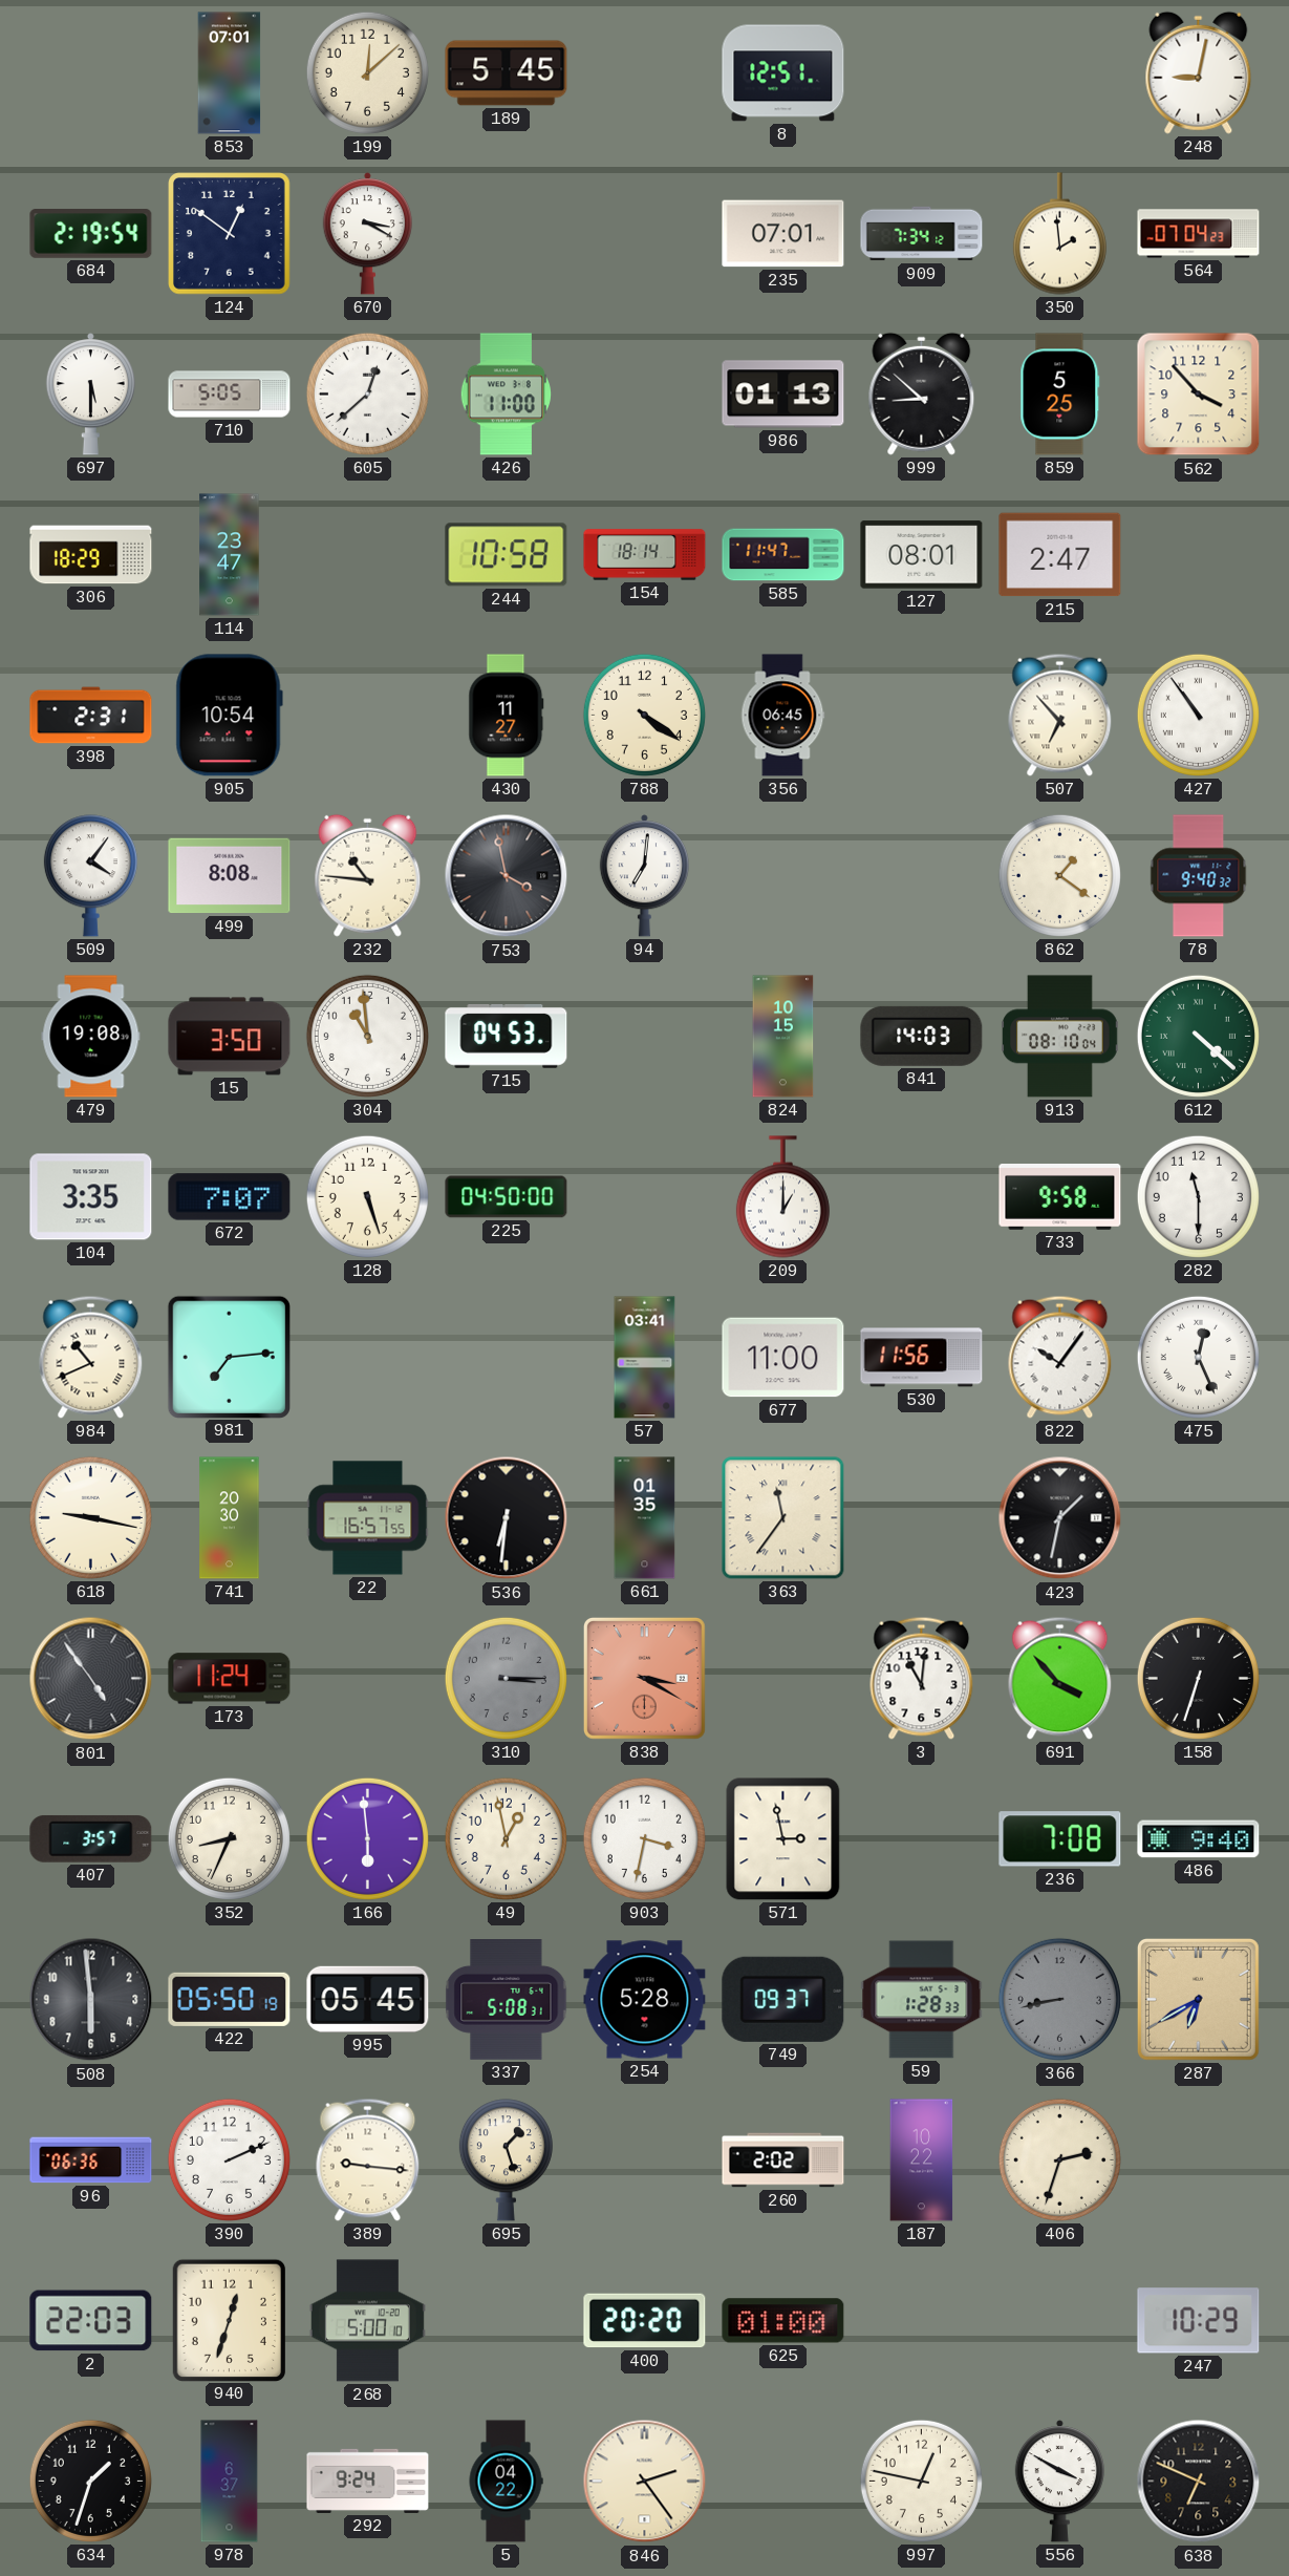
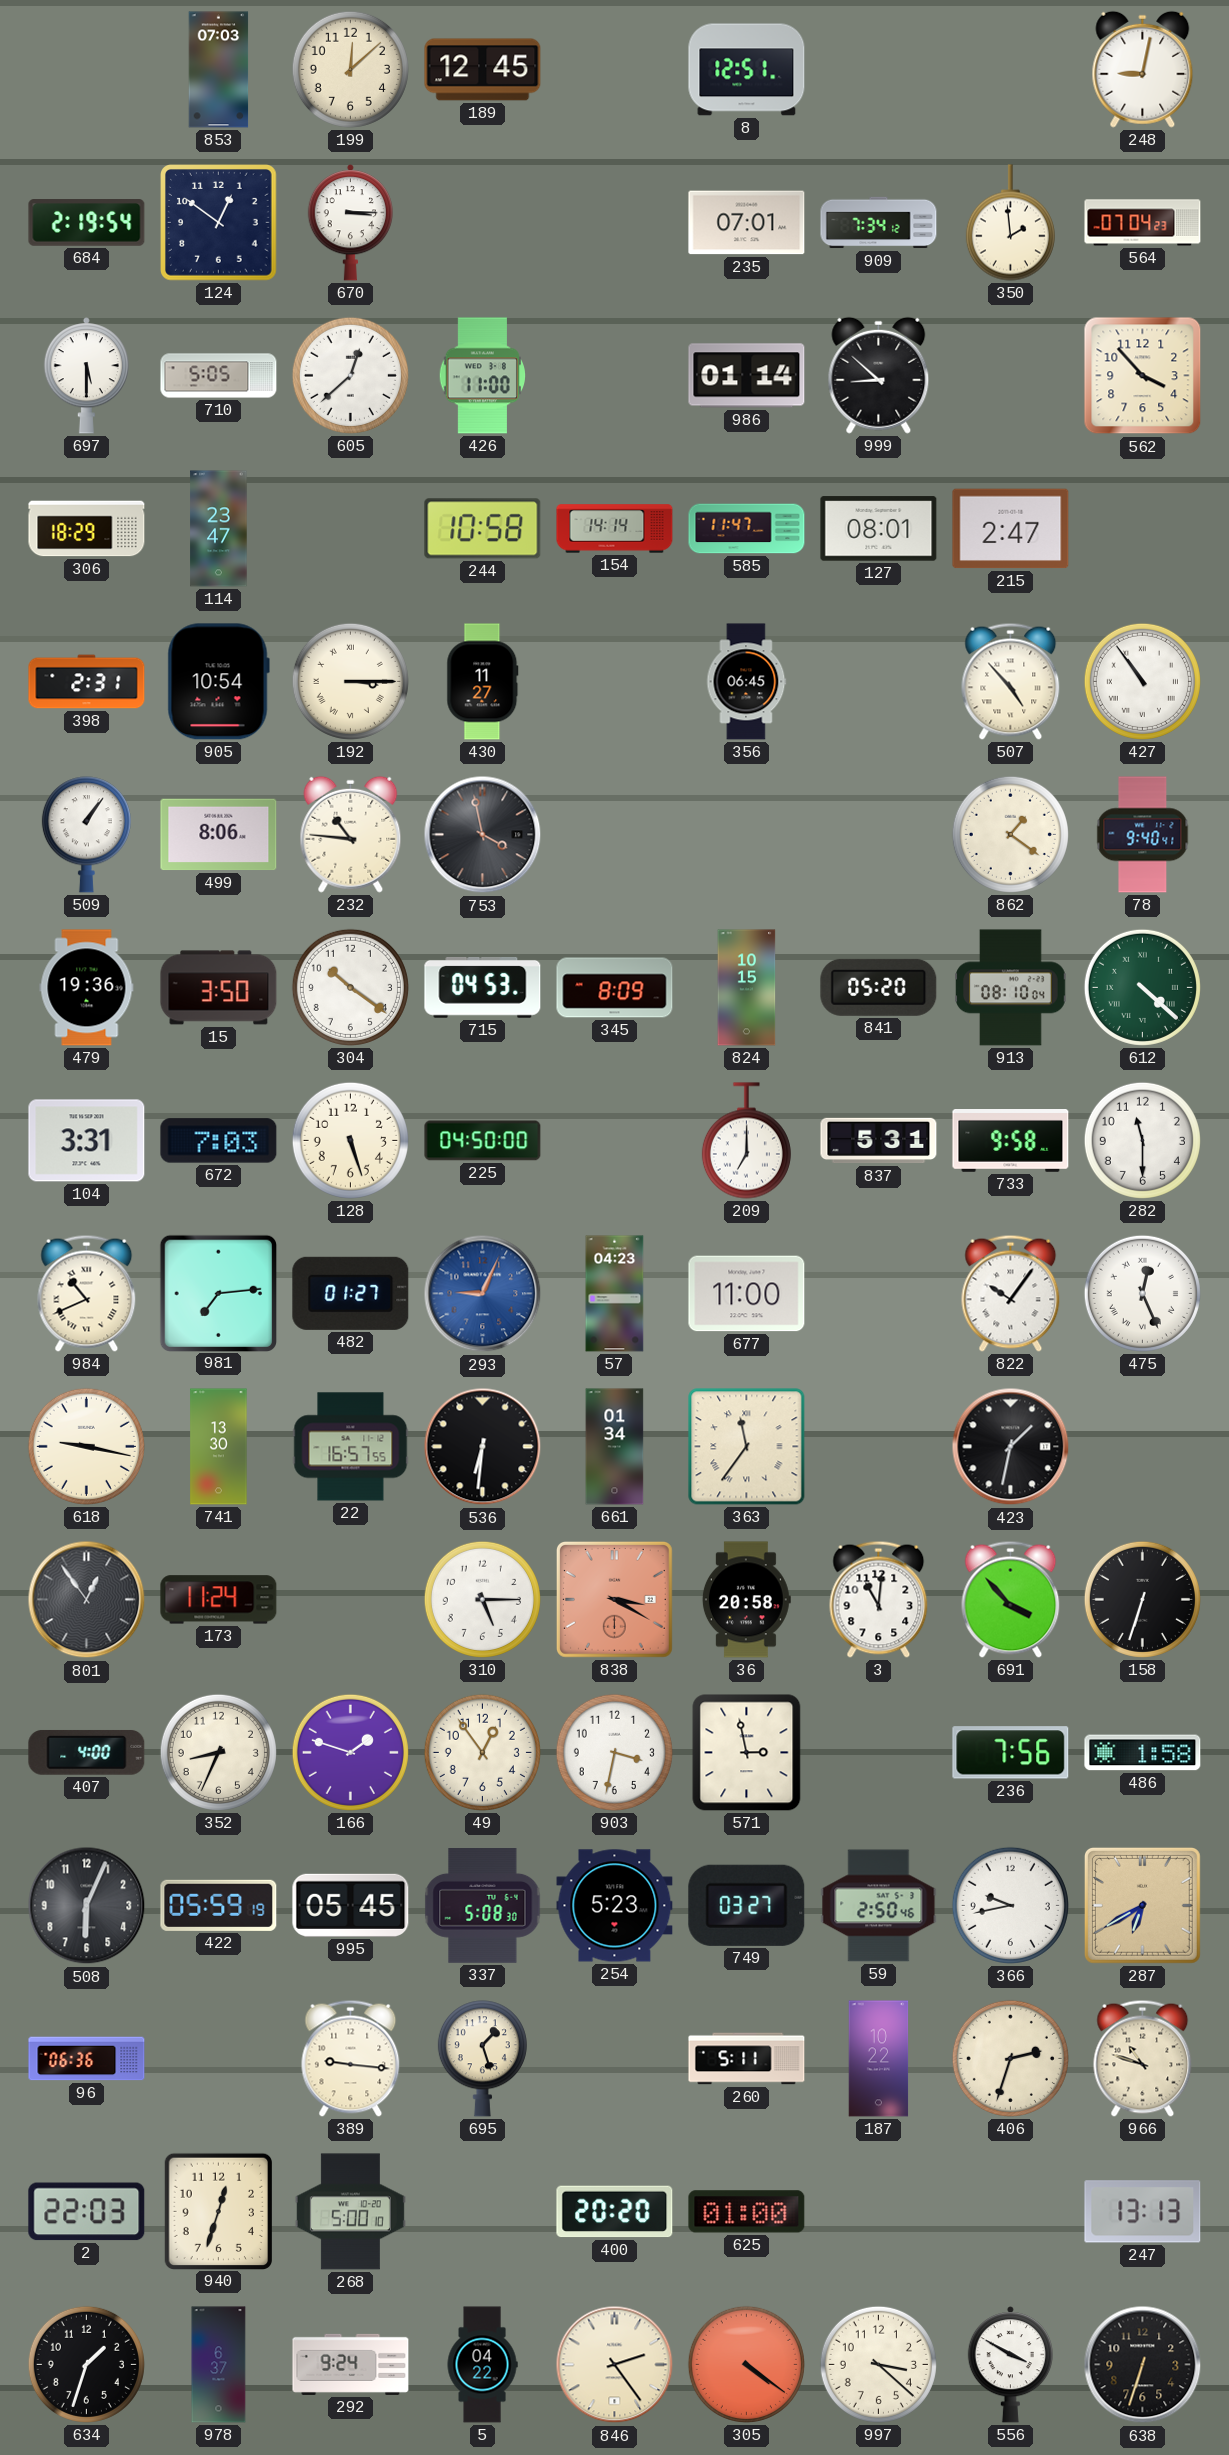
853: 07:01 -> 07:03 (219, 70)
189: 5:45 -> 12:45 (483, 70)
670: 3:20 -> 3:15 (350, 223)
986: 01:13 -> 01:14 (747, 376)
859: 5:25 -> none (1060, 395)
154: 18:14 -> 14:14 (615, 529)
192: none -> 3:15 (350, 681)
788: 4:21 -> none (644, 715)
507: 6:53 -> 4:53 (1011, 681)
509: 4:06 -> 1:06 (86, 835)
499: 8:08 -> 8:06 (219, 835)
94: 7:01 -> none (644, 876)
78: 9:40:32 -> 9:40:41 (1143, 835)
479: 19:08 -> 19:36 (87, 988)
304: 10:59 -> 10:21 (350, 987)
345: none -> 8:09 (615, 988)
841: 14:03 -> 05:20 (879, 987)
104: 3:35 -> 3:31 (87, 1141)
672: 7:07 -> 7:03 (219, 1141)
209: 1:00 -> 7:00 (746, 1141)
837: none -> 5:31 (879, 1141)
482: none -> 01:27 (351, 1293)
293: none -> 9:04 (483, 1294)
57: 03:41 -> 04:23 (615, 1294)
530: 11:56 -> none (922, 1358)
741: 20:30 -> 13:30 (219, 1447)
661: 01:35 -> 01:34 (615, 1447)
801: 4:54 -> 12:54 (87, 1600)
310: 3:15 -> 5:15 (482, 1599)
310 dial: grey -> white (482, 1599)
36: none -> 20:58 (746, 1600)
407: 3:57 -> 4:00 (87, 1752)
166: 5:59 -> 1:48 (350, 1752)
49: 12:58 -> 12:54 (482, 1752)
236: 7:08 -> 7:56 (1011, 1753)
486: 9:40 -> 1:58 (1143, 1753)
508: 5:59 -> 6:04 (87, 1906)
422: 05:50 -> 05:59 (219, 1905)
337: 5:08:31 -> 5:08:30 (483, 1906)
254: 5:28 -> 5:23 (615, 1906)
749: 09:37 -> 03:27 (747, 1905)
59: 1:28 -> 2:50 (879, 1906)
366: 8:43 -> 9:43 (1010, 1905)
366 dial: grey -> white (1010, 1905)
390: 2:11 -> none (229, 2159)
260: 2:02 -> 5:11 (747, 2059)
966: none -> 10:48 (1143, 2058)
247: 10:29 -> 13:13 (1143, 2212)
305: none -> 4:21 (746, 2364)
997: 12:47 -> 3:22 (878, 2364)
638: 6:49 -> 6:33 (1143, 2365)
